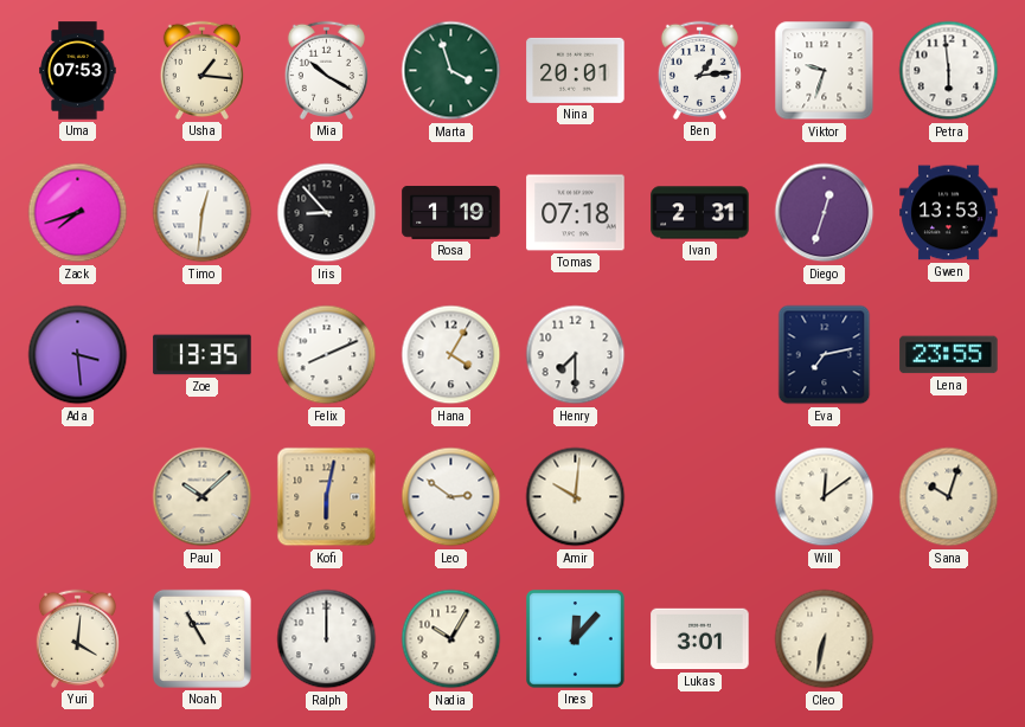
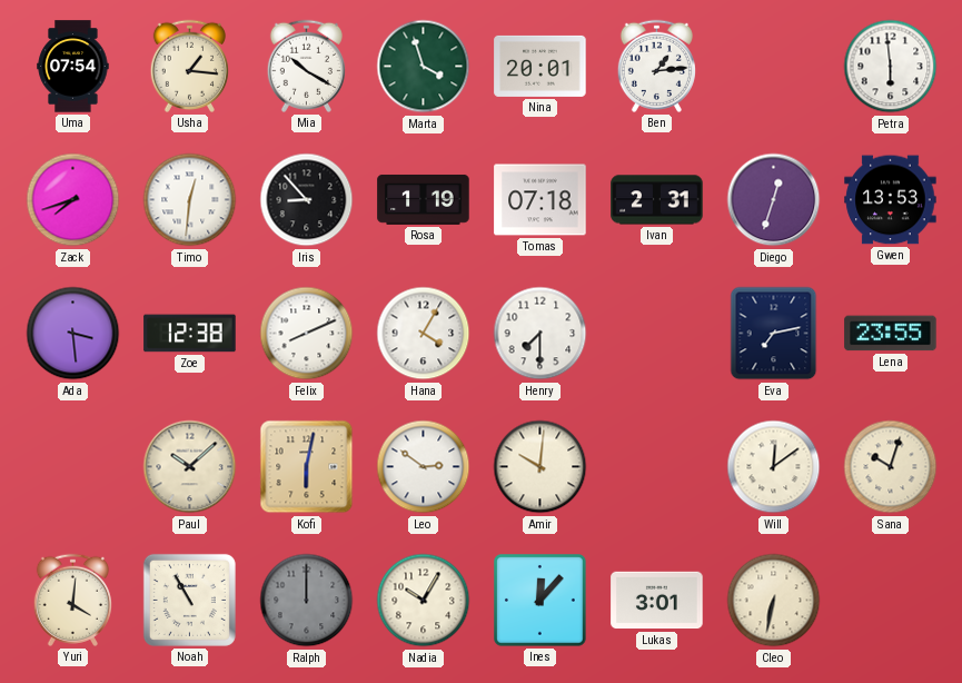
Uma: 07:53 -> 07:54 (73, 67)
Viktor: 9:33 -> none (825, 71)
Zoe: 13:35 -> 12:38 (190, 334)
Ralph dial: white -> grey (307, 601)
